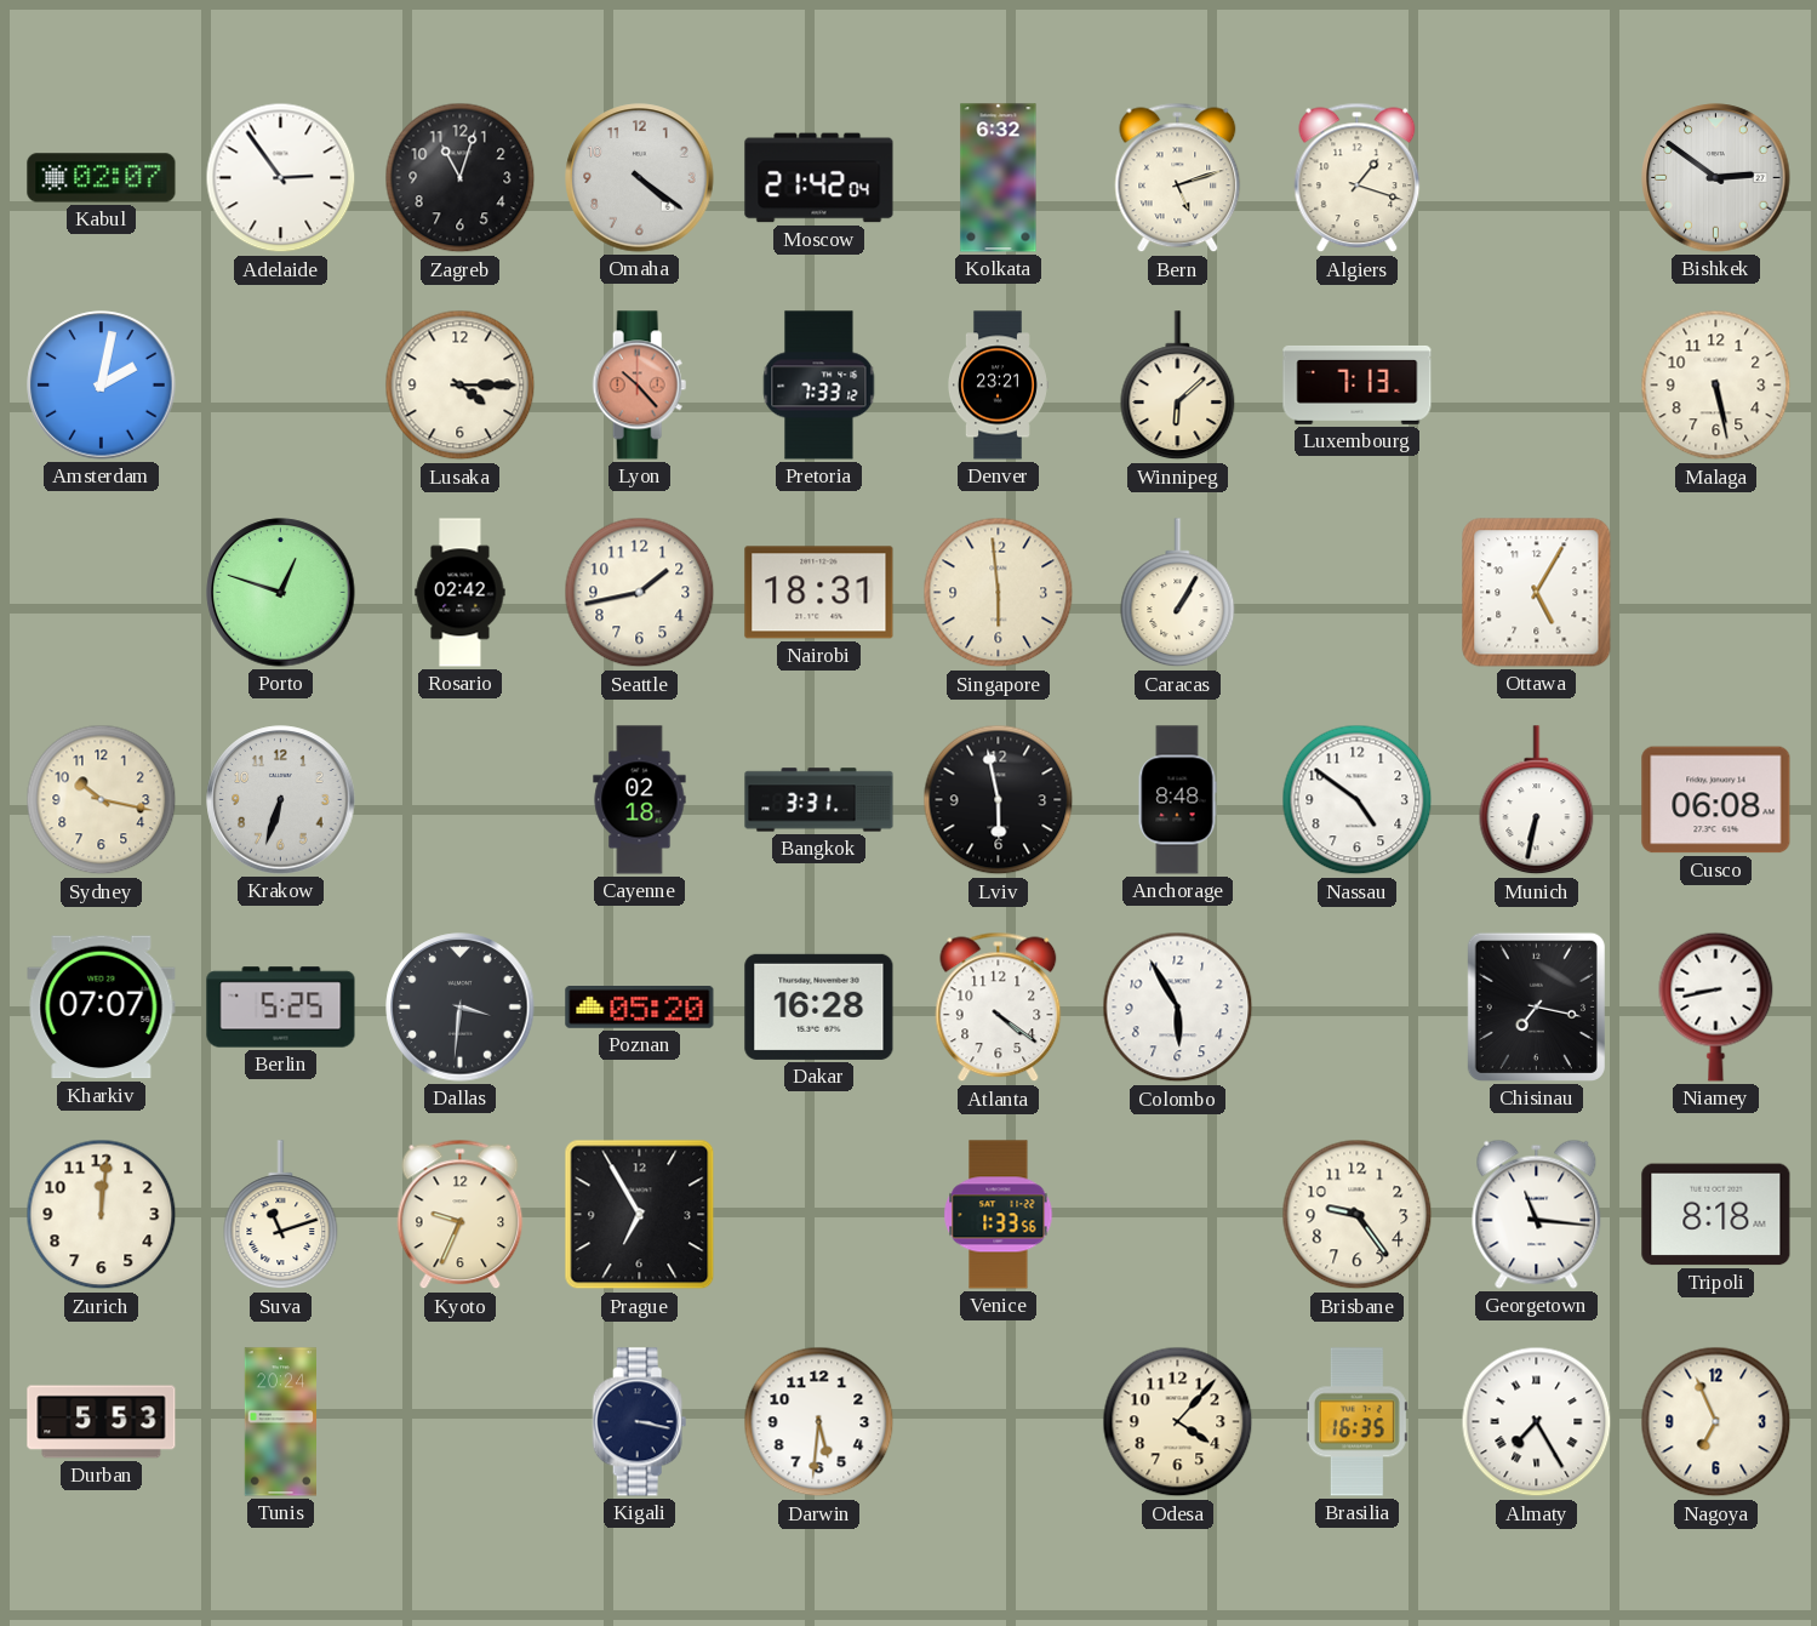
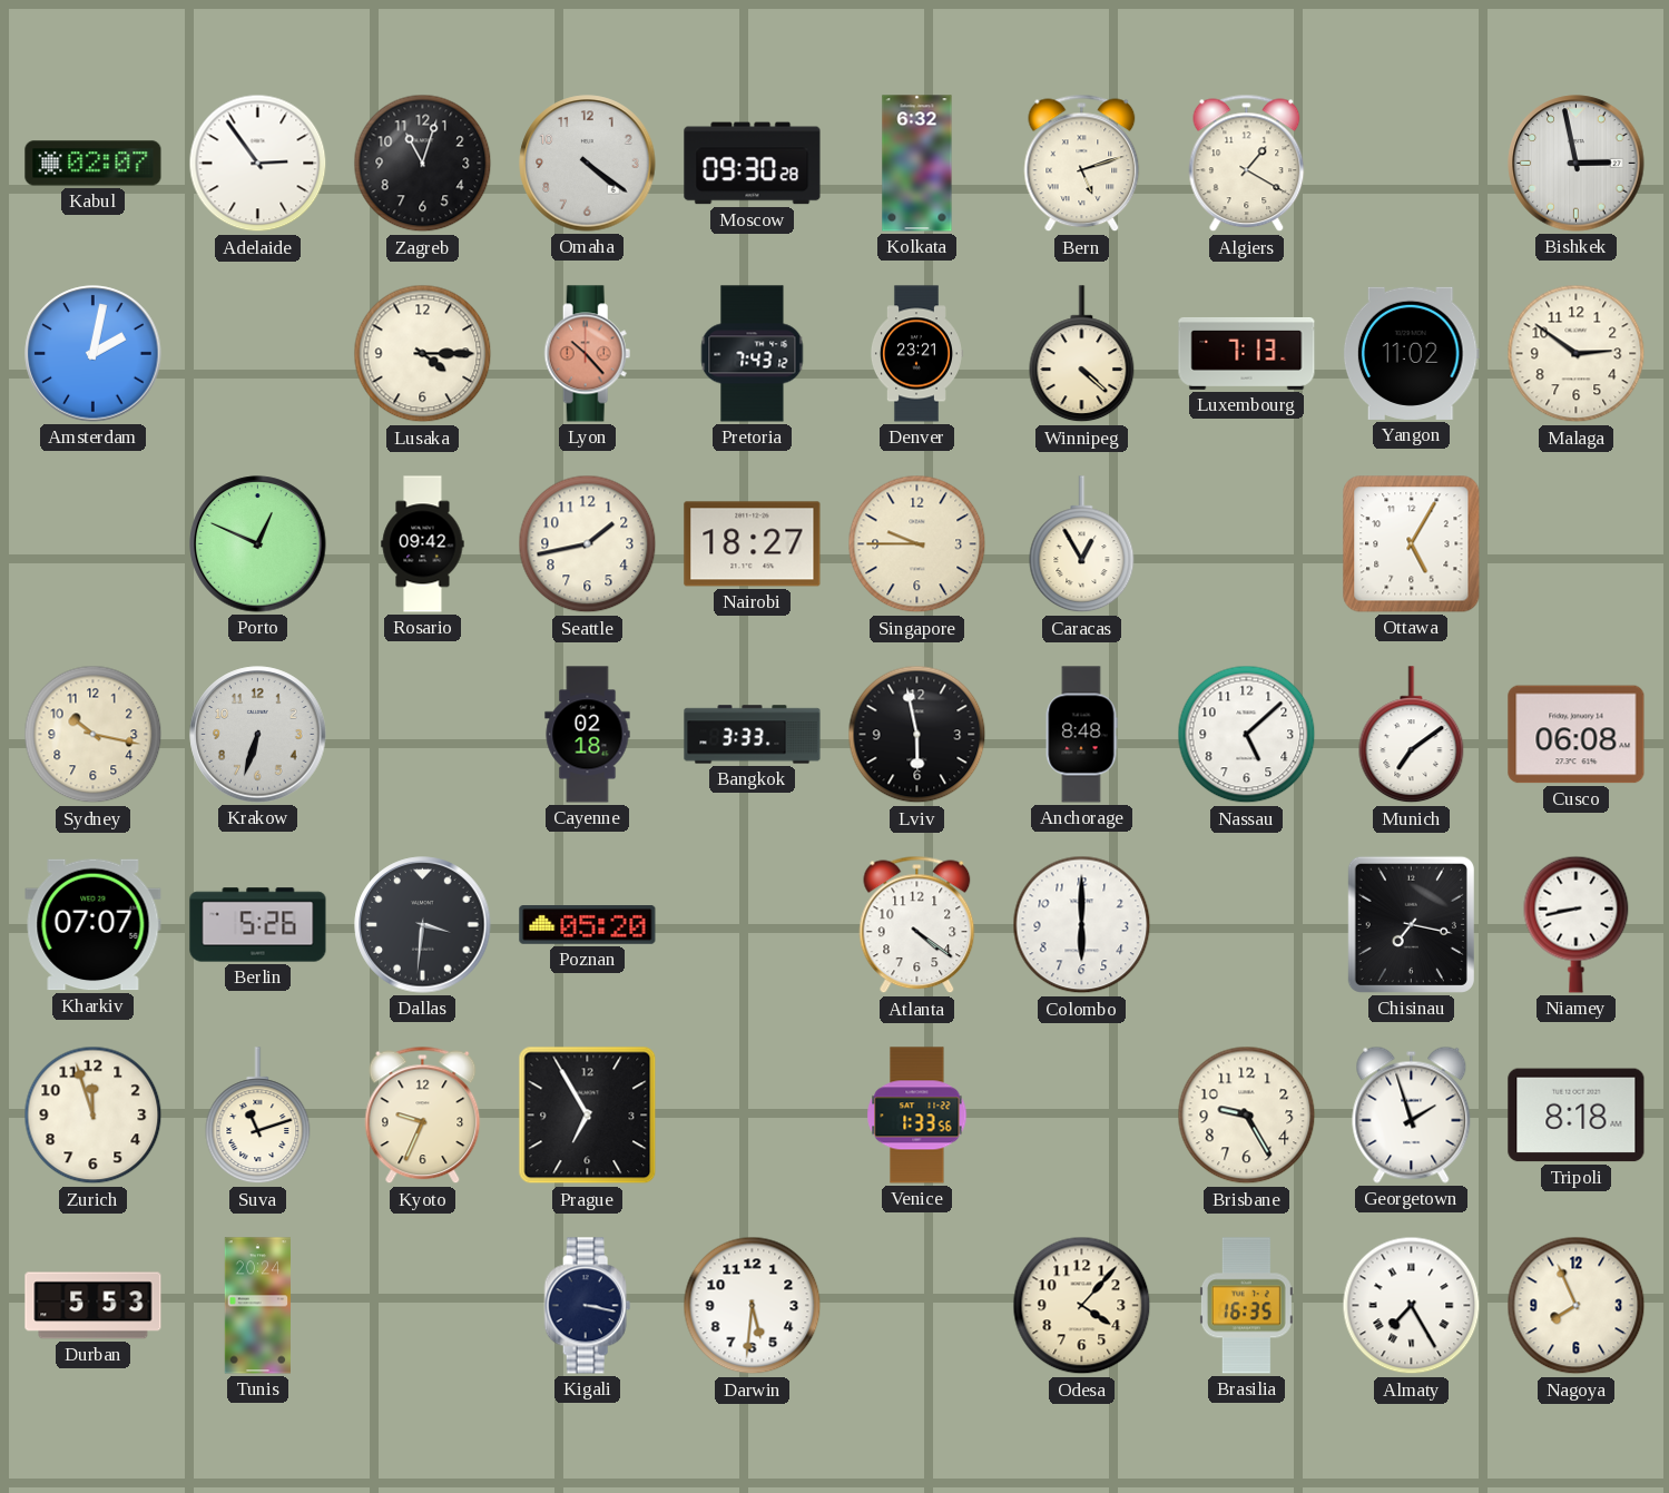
Moscow: 21:42 -> 09:30 (753, 164)
Algiers: 1:18 -> 1:20 (1247, 164)
Bishkek: 2:51 -> 2:58 (1577, 164)
Pretoria: 7:33 -> 7:43 (753, 354)
Winnipeg: 6:08 -> 4:22 (1082, 354)
Yangon: none -> 11:02 (1411, 353)
Malaga: 5:28 -> 2:51 (1577, 354)
Porto: 12:48 -> 12:49 (258, 544)
Rosario: 02:42 -> 09:42 (423, 544)
Nairobi: 18:31 -> 18:27 (753, 544)
Singapore: 5:59 -> 9:45 (917, 544)
Caracas: 1:05 -> 12:55 (1082, 544)
Bangkok: 3:31 -> 3:33 (753, 735)
Nassau: 4:51 -> 5:08 (1247, 735)
Munich: 6:32 -> 7:09 (1412, 735)
Berlin: 5:25 -> 5:26 (258, 925)
Dakar: 16:28 -> none (819, 1006)
Colombo: 5:55 -> 6:00 (1082, 925)
Zurich: 12:01 -> 11:57 (94, 1116)
Brisbane: 9:24 -> 9:25 (1247, 1116)
Georgetown: 11:16 -> 1:57 (1412, 1114)
Nagoya: 6:56 -> 7:56 (1577, 1306)
